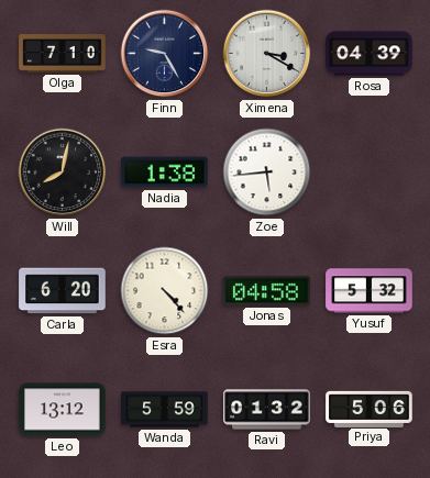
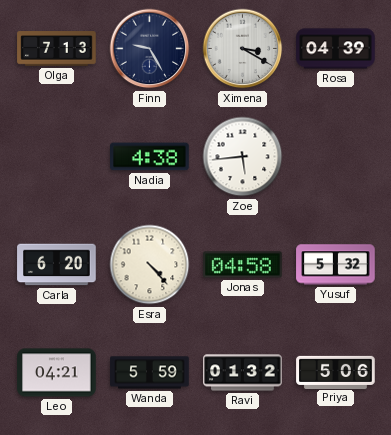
Olga: 7:10 -> 7:13 (57, 49)
Will: 8:02 -> none (63, 173)
Nadia: 1:38 -> 4:38 (150, 157)
Leo: 13:12 -> 04:21 (57, 373)
